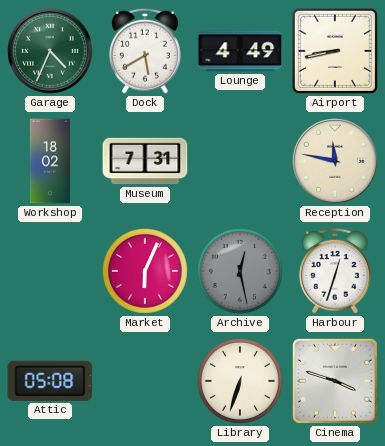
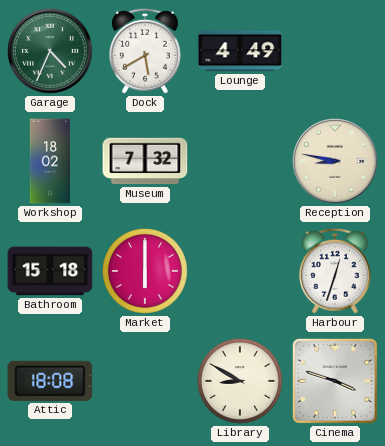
Airport: 8:43 -> none (335, 51)
Museum: 7:31 -> 7:32 (145, 161)
Reception: 11:47 -> 8:47 (336, 162)
Bathroom: none -> 15:18 (50, 271)
Market: 6:04 -> 6:00 (145, 271)
Archive: 12:28 -> none (240, 271)
Attic: 05:08 -> 18:08 (50, 381)
Library: 6:33 -> 8:50 (240, 381)
